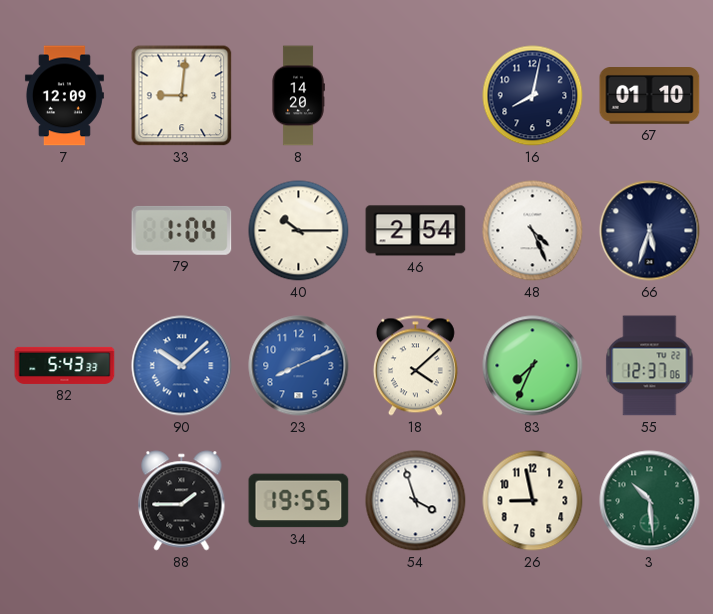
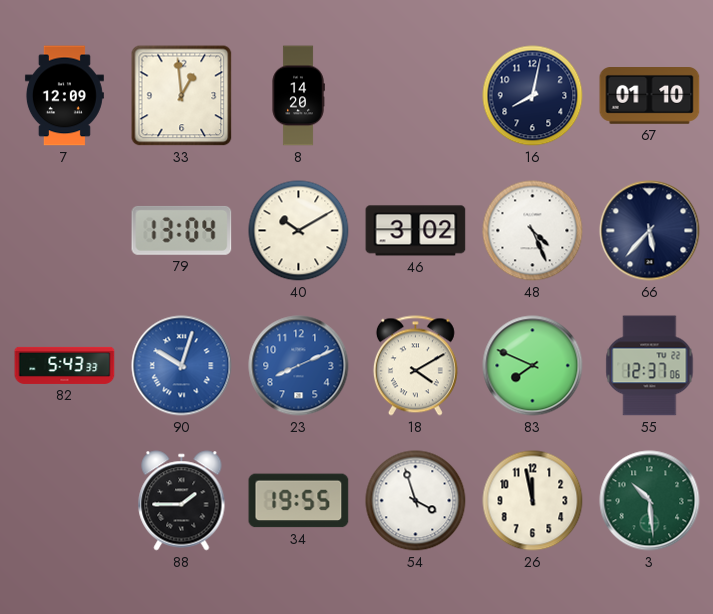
33: 9:01 -> 12:59 (182, 96)
79: 1:04 -> 13:04 (182, 230)
40: 10:15 -> 10:10 (299, 231)
46: 2:54 -> 3:02 (416, 231)
66: 5:33 -> 5:37 (650, 231)
90: 10:08 -> 10:03 (182, 366)
18: 4:08 -> 4:10 (415, 366)
83: 7:34 -> 7:49 (533, 366)
26: 8:58 -> 11:58 (533, 501)
